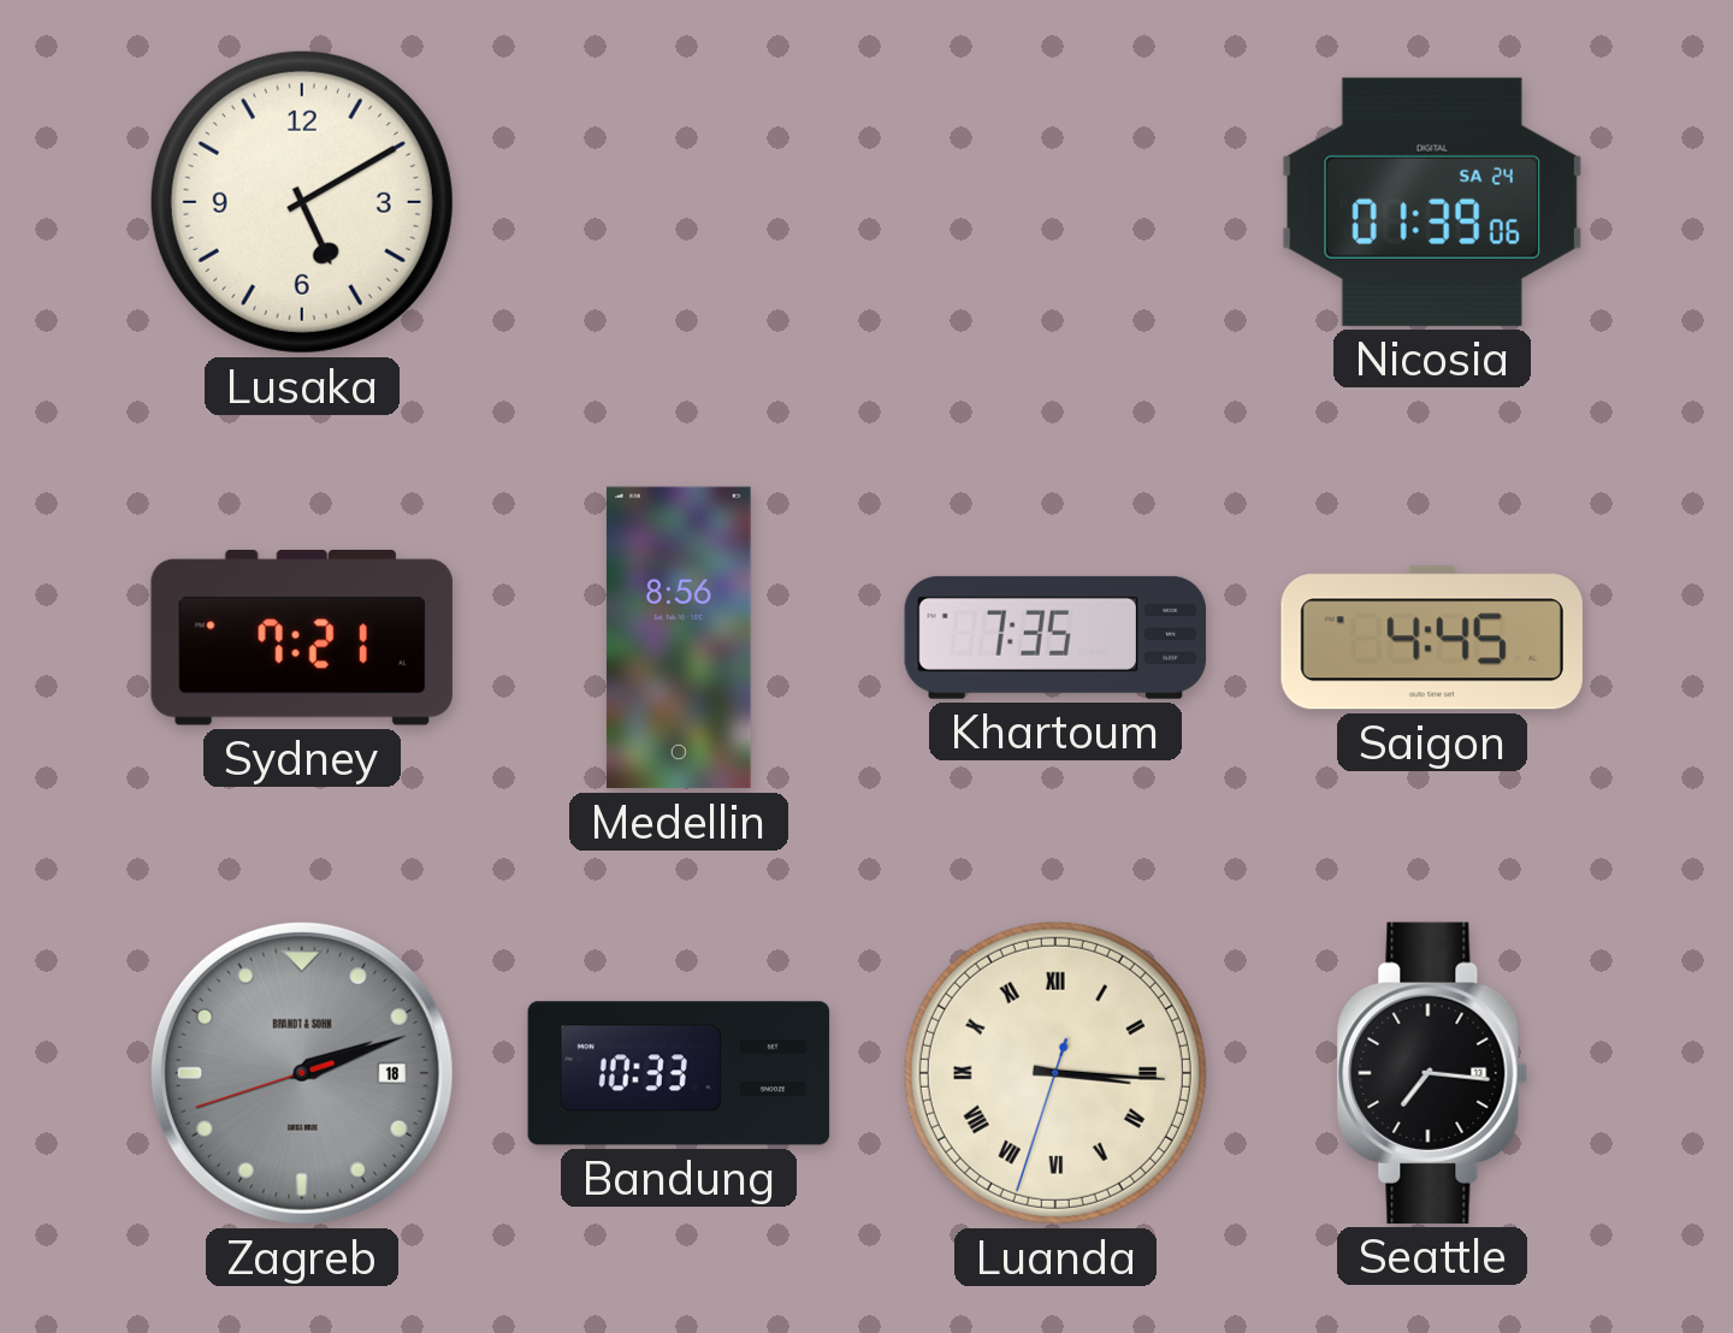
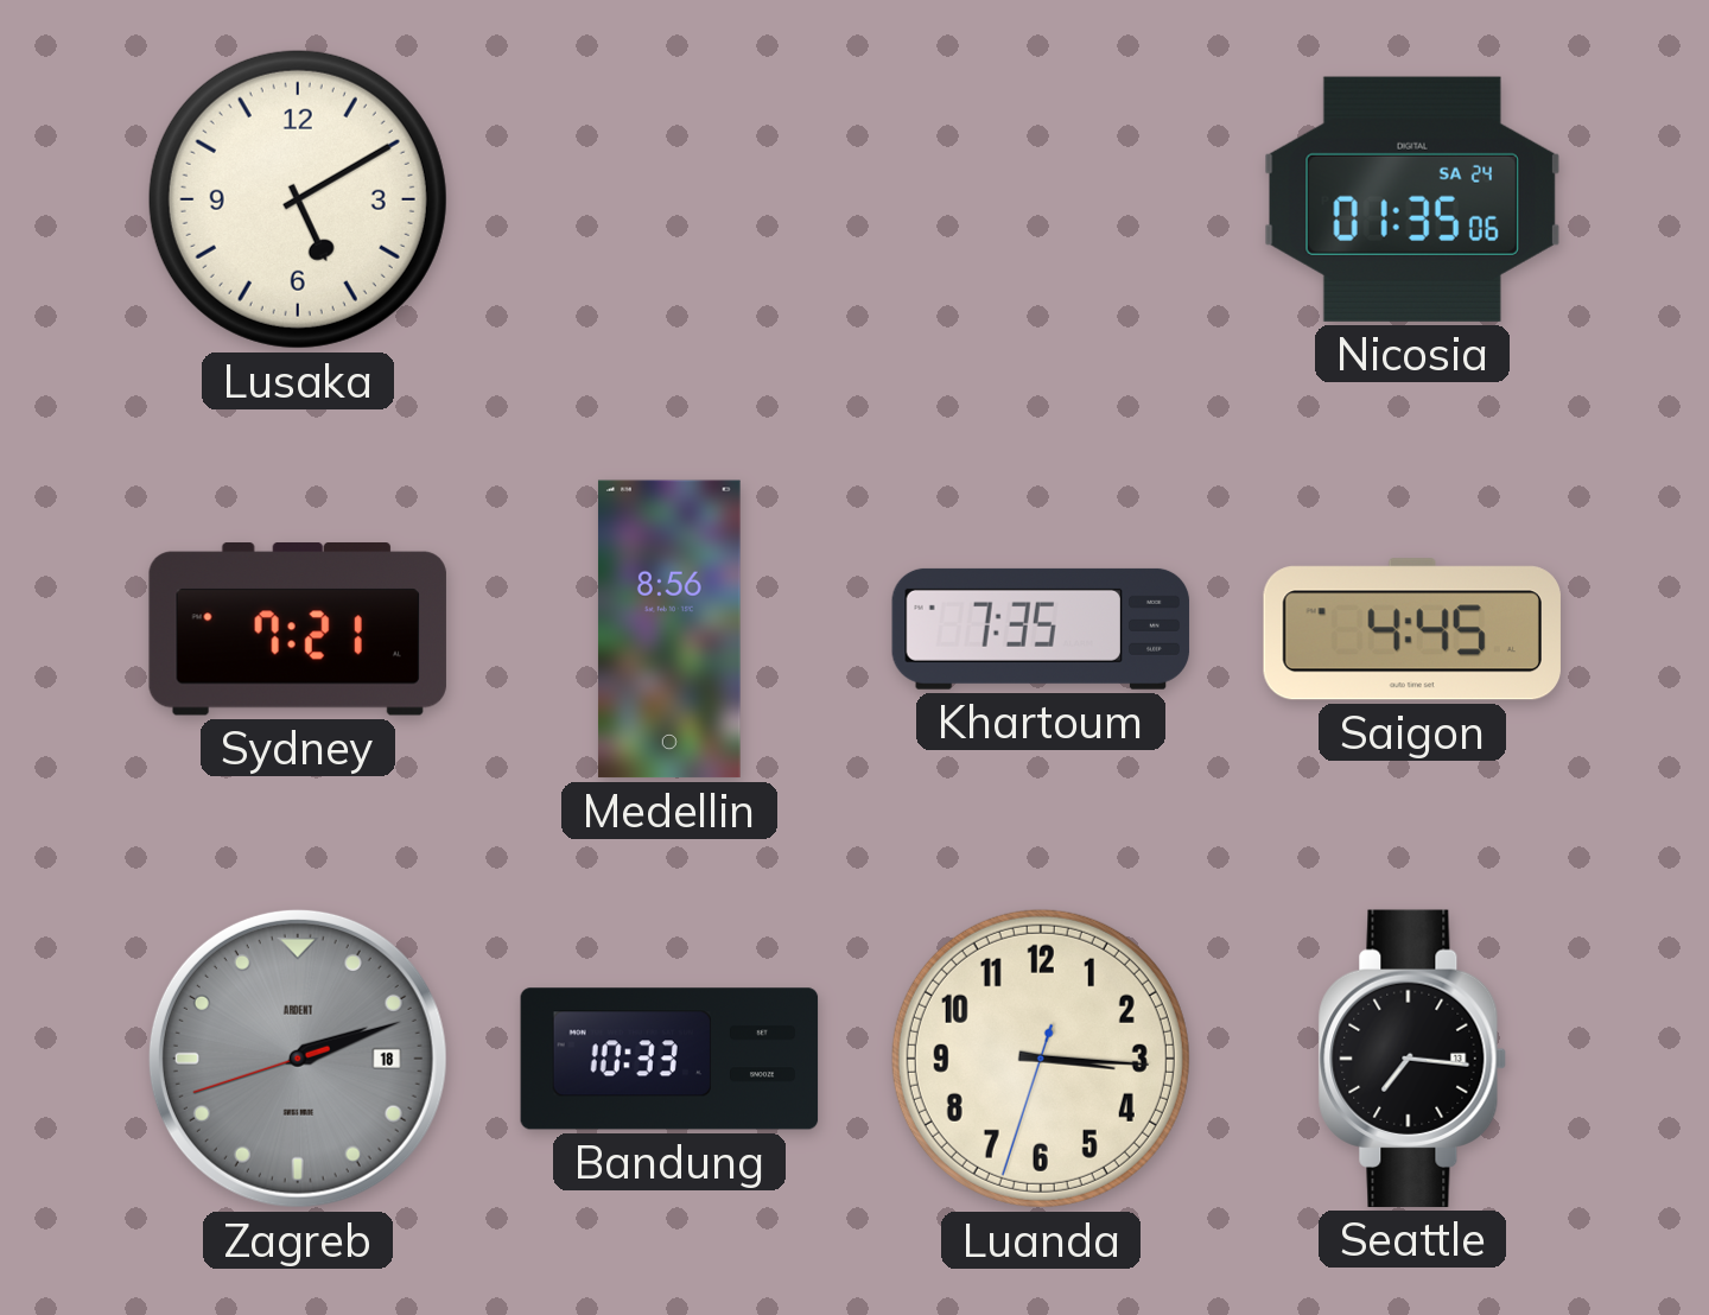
Nicosia: 01:39 -> 01:35 (1412, 199)
Zagreb brand: BRANDT & SOHN -> ARDENT (298, 1059)
Luanda numerals: Roman -> Arabic (1041, 1059)
